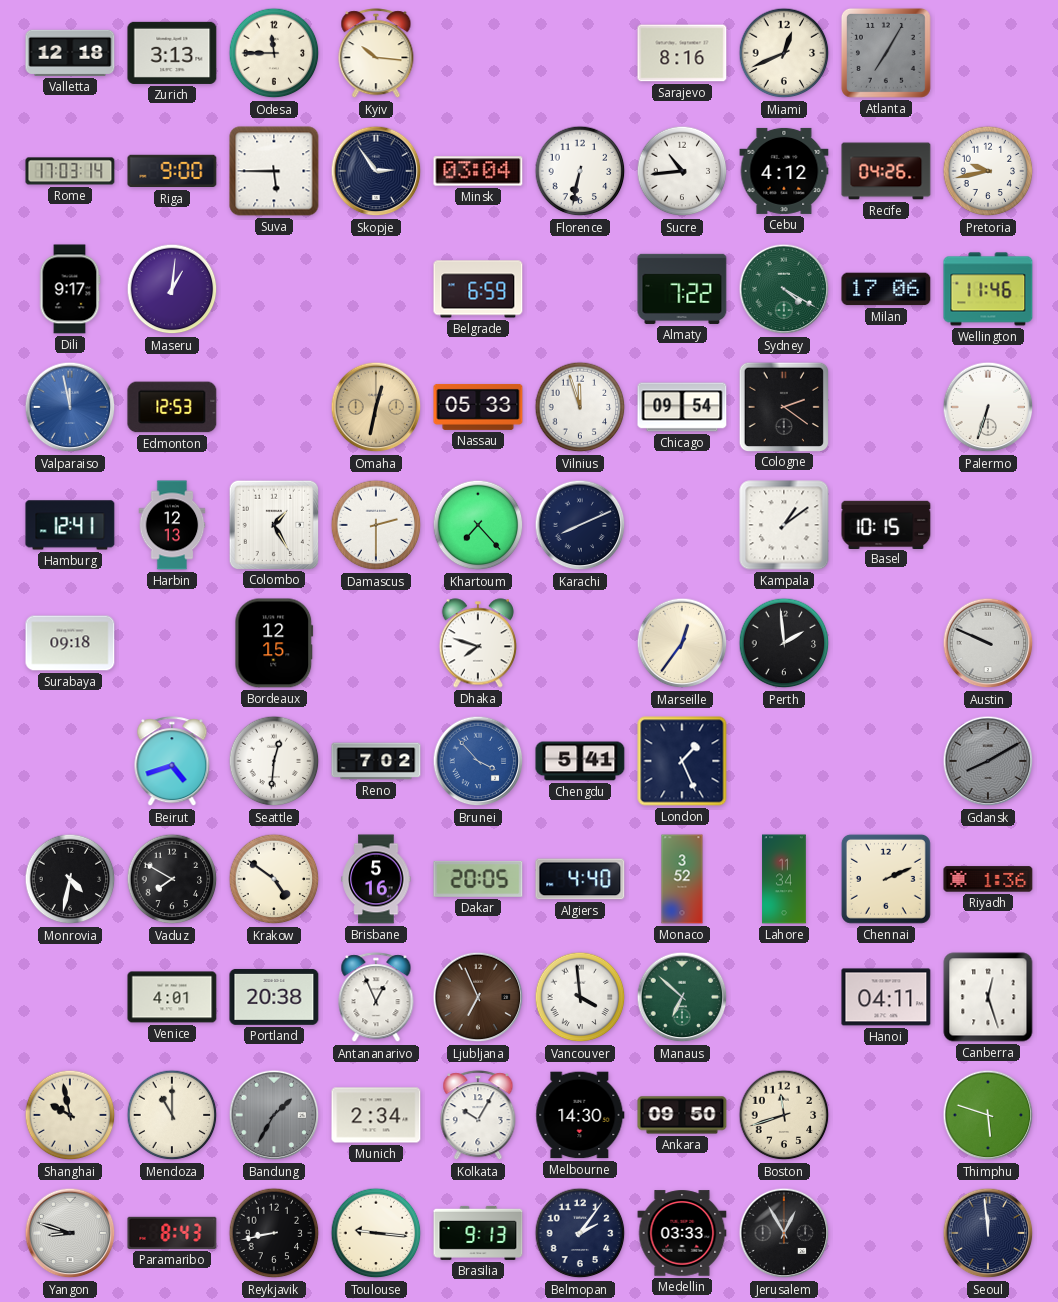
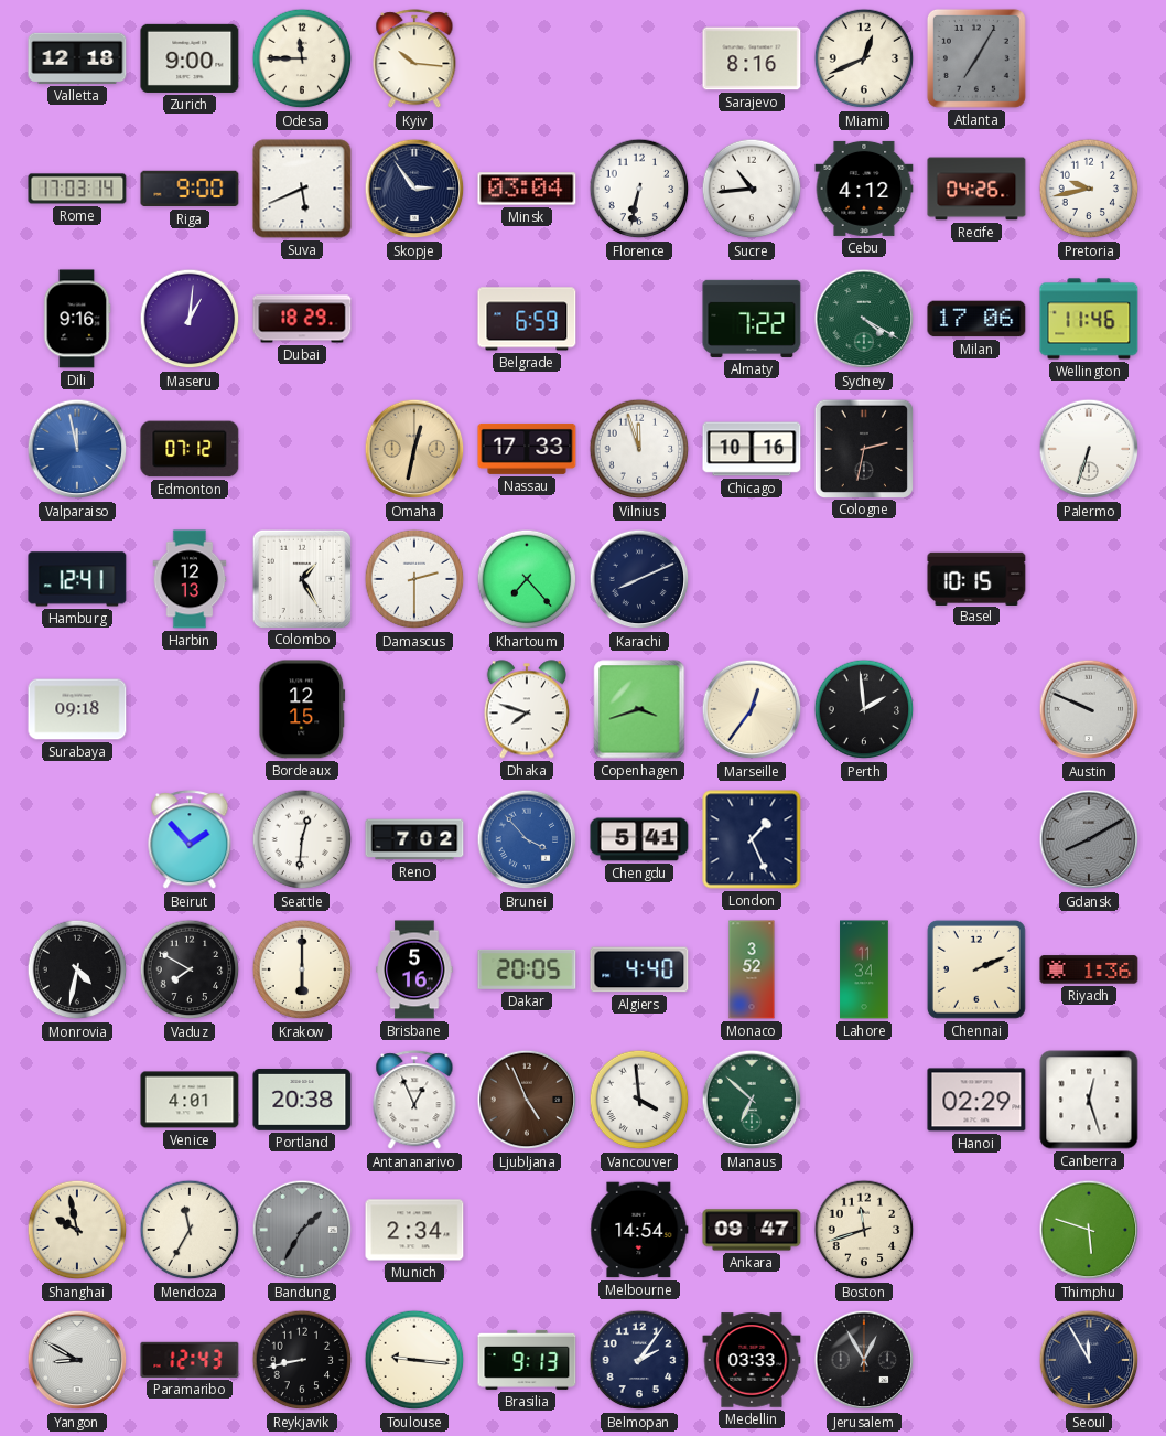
Zurich: 3:13 -> 9:00 (190, 58)
Suva: 5:45 -> 5:41 (302, 189)
Dili: 9:17 -> 9:16 (77, 319)
Dubai: none -> 18:29 (302, 319)
Edmonton: 12:53 -> 07:12 (190, 449)
Nassau: 05:33 -> 17:33 (527, 449)
Chicago: 09:54 -> 10:16 (752, 449)
Cologne: 2:21 -> 2:32 (863, 448)
Kampala: 1:09 -> none (784, 525)
Copenhagen: none -> 3:42 (639, 709)
Beirut: 4:42 -> 1:53 (190, 840)
Krakow: 4:51 -> 6:00 (302, 969)
Ljubljana: 6:56 -> 4:56 (527, 1100)
Hanoi: 04:11 -> 02:29 (976, 1100)
Mendoza: 11:00 -> 11:35 (190, 1230)
Kolkata: 10:05 -> none (478, 1116)
Melbourne: 14:30 -> 14:54 (639, 1230)
Ankara: 09:50 -> 09:47 (752, 1230)
Yangon: 8:48 -> 8:50 (77, 1360)
Paramaribo: 8:43 -> 12:43 (190, 1360)
Seoul: 11:59 -> 11:55 (1089, 1360)
